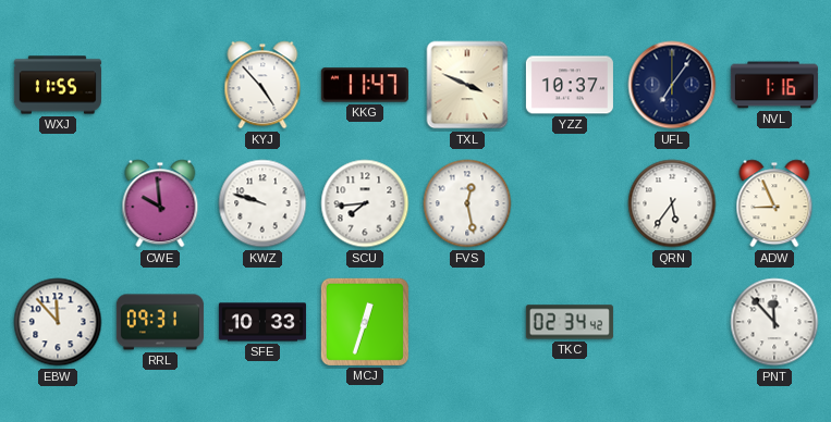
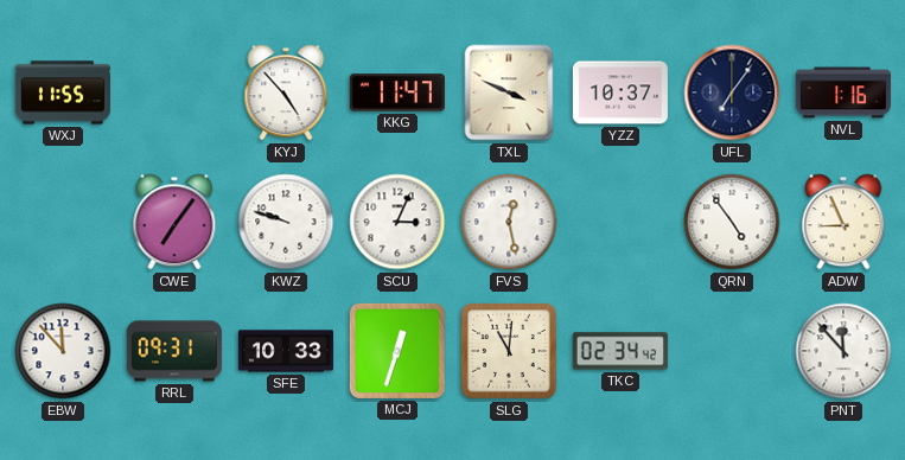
CWE: 9:59 -> 7:06 (174, 222)
SCU: 7:44 -> 3:04 (397, 222)
QRN: 5:36 -> 4:54 (732, 222)
SLG: none -> 11:01 (509, 351)
